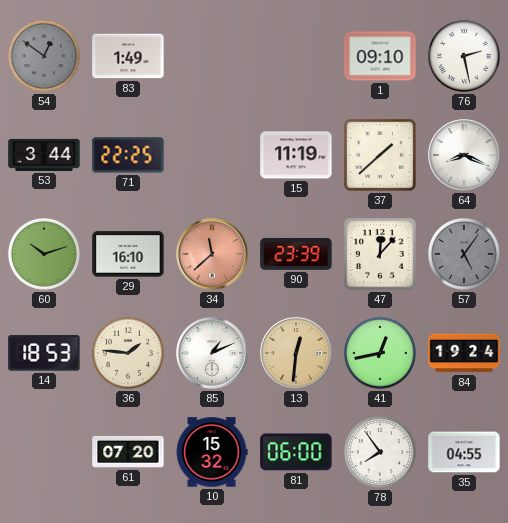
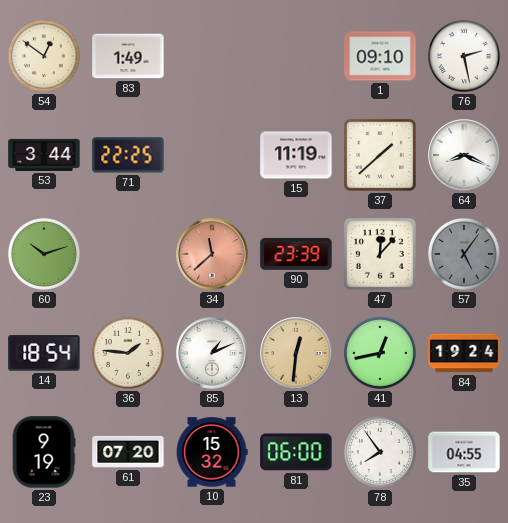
54 dial: grey -> cream (44, 56)
29: 16:10 -> none (128, 254)
14: 18:53 -> 18:54 (44, 353)
23: none -> 9:19 (44, 452)
